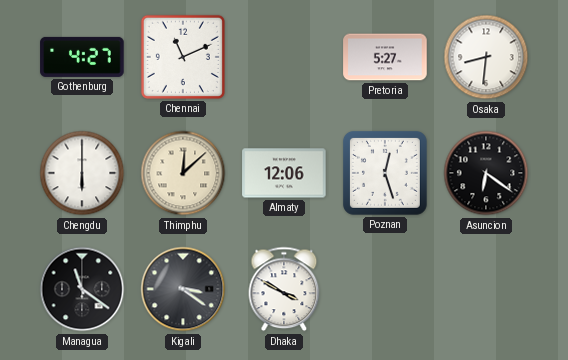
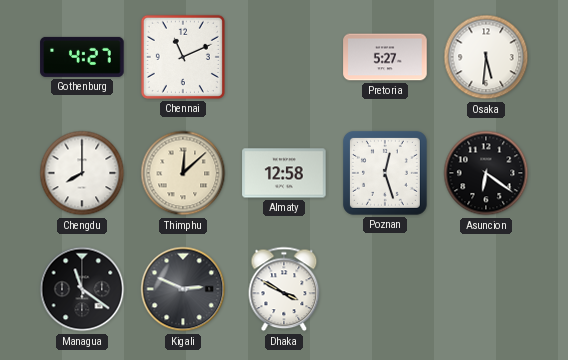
Osaka: 8:31 -> 5:31 (486, 57)
Chengdu: 6:00 -> 8:00 (82, 173)
Almaty: 12:06 -> 12:58 (284, 173)
Kigali: 3:21 -> 2:49 (183, 289)
